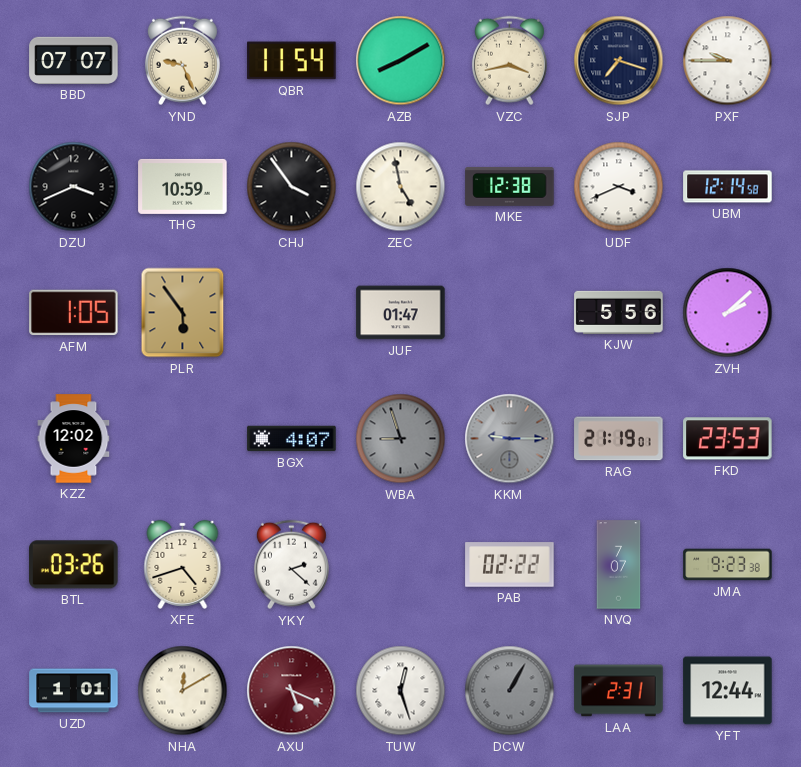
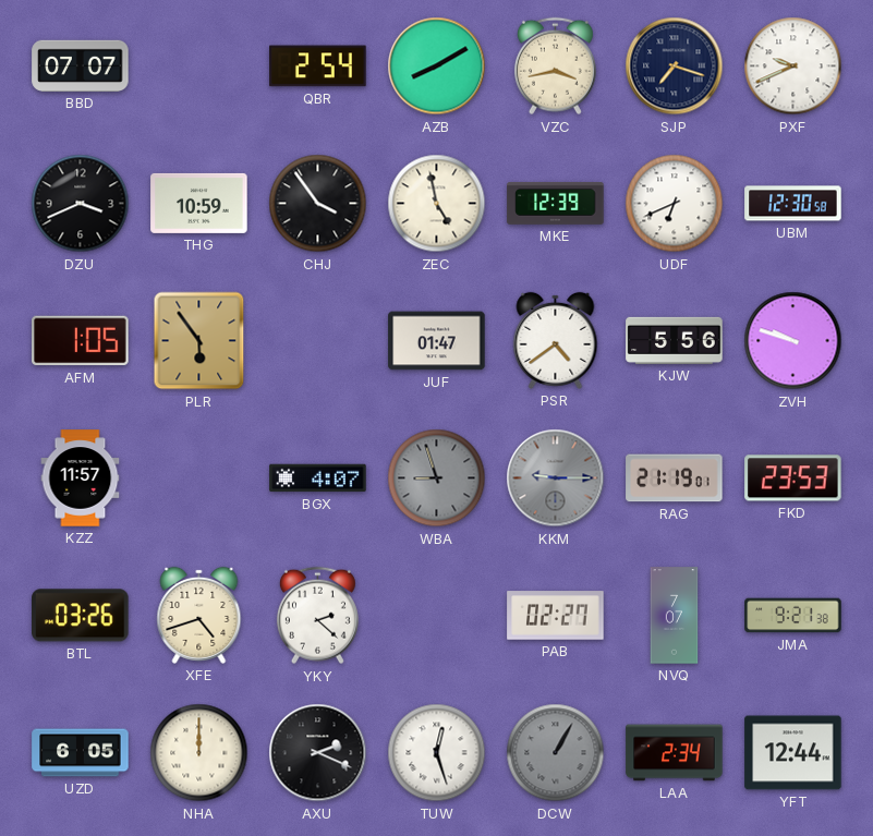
YND: 9:26 -> none (182, 61)
QBR: 11:54 -> 2:54 (318, 66)
PXF: 9:45 -> 9:41 (793, 66)
MKE: 12:38 -> 12:39 (556, 203)
UDF: 3:41 -> 6:41 (675, 204)
UBM: 12:14 -> 12:30 (793, 204)
PSR: none -> 4:39 (556, 340)
ZVH: 2:08 -> 9:48 (793, 341)
KZZ: 12:02 -> 11:57 (81, 478)
PAB: 02:22 -> 02:27 (556, 616)
JMA: 9:23 -> 9:21 (793, 616)
UZD: 1:01 -> 6:05 (81, 753)
NHA: 12:10 -> 12:00 (199, 753)
AXU: 5:19 -> 2:19 (318, 753)
AXU dial: burgundy -> black (318, 753)
LAA: 2:31 -> 2:34 (675, 753)
